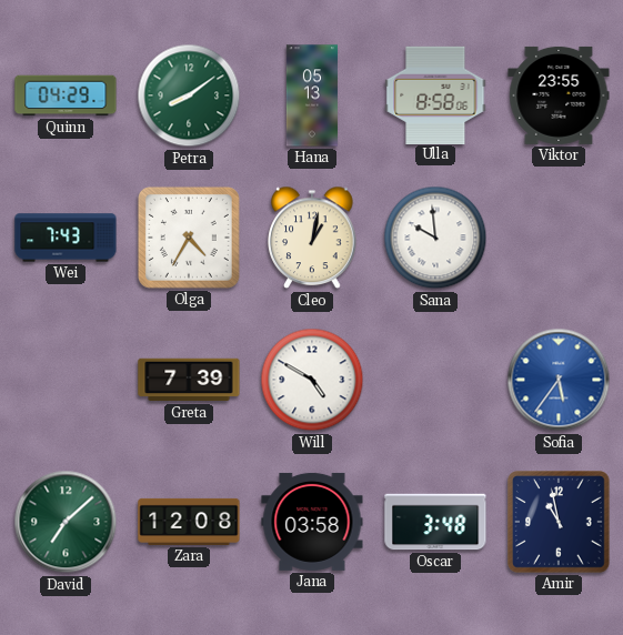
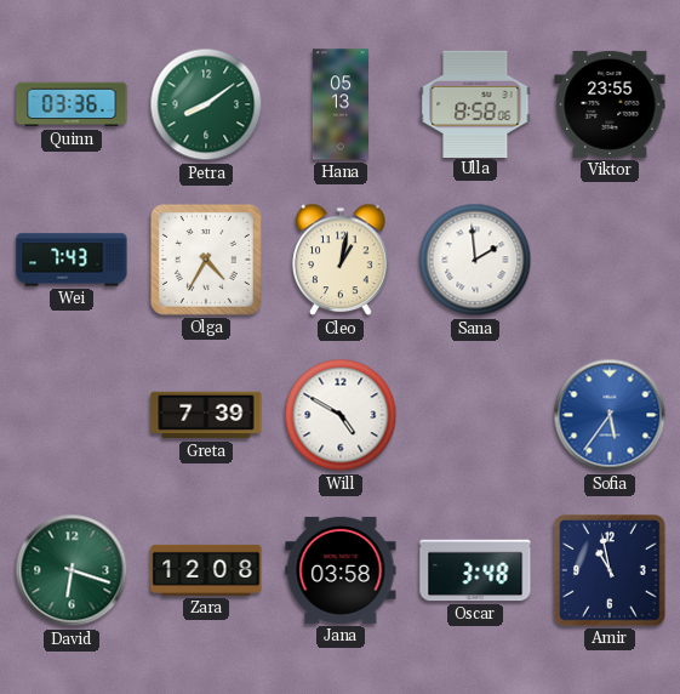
Quinn: 04:29 -> 03:36 (72, 104)
Sana: 9:59 -> 1:59 (475, 260)
David: 7:08 -> 6:18 (72, 570)
